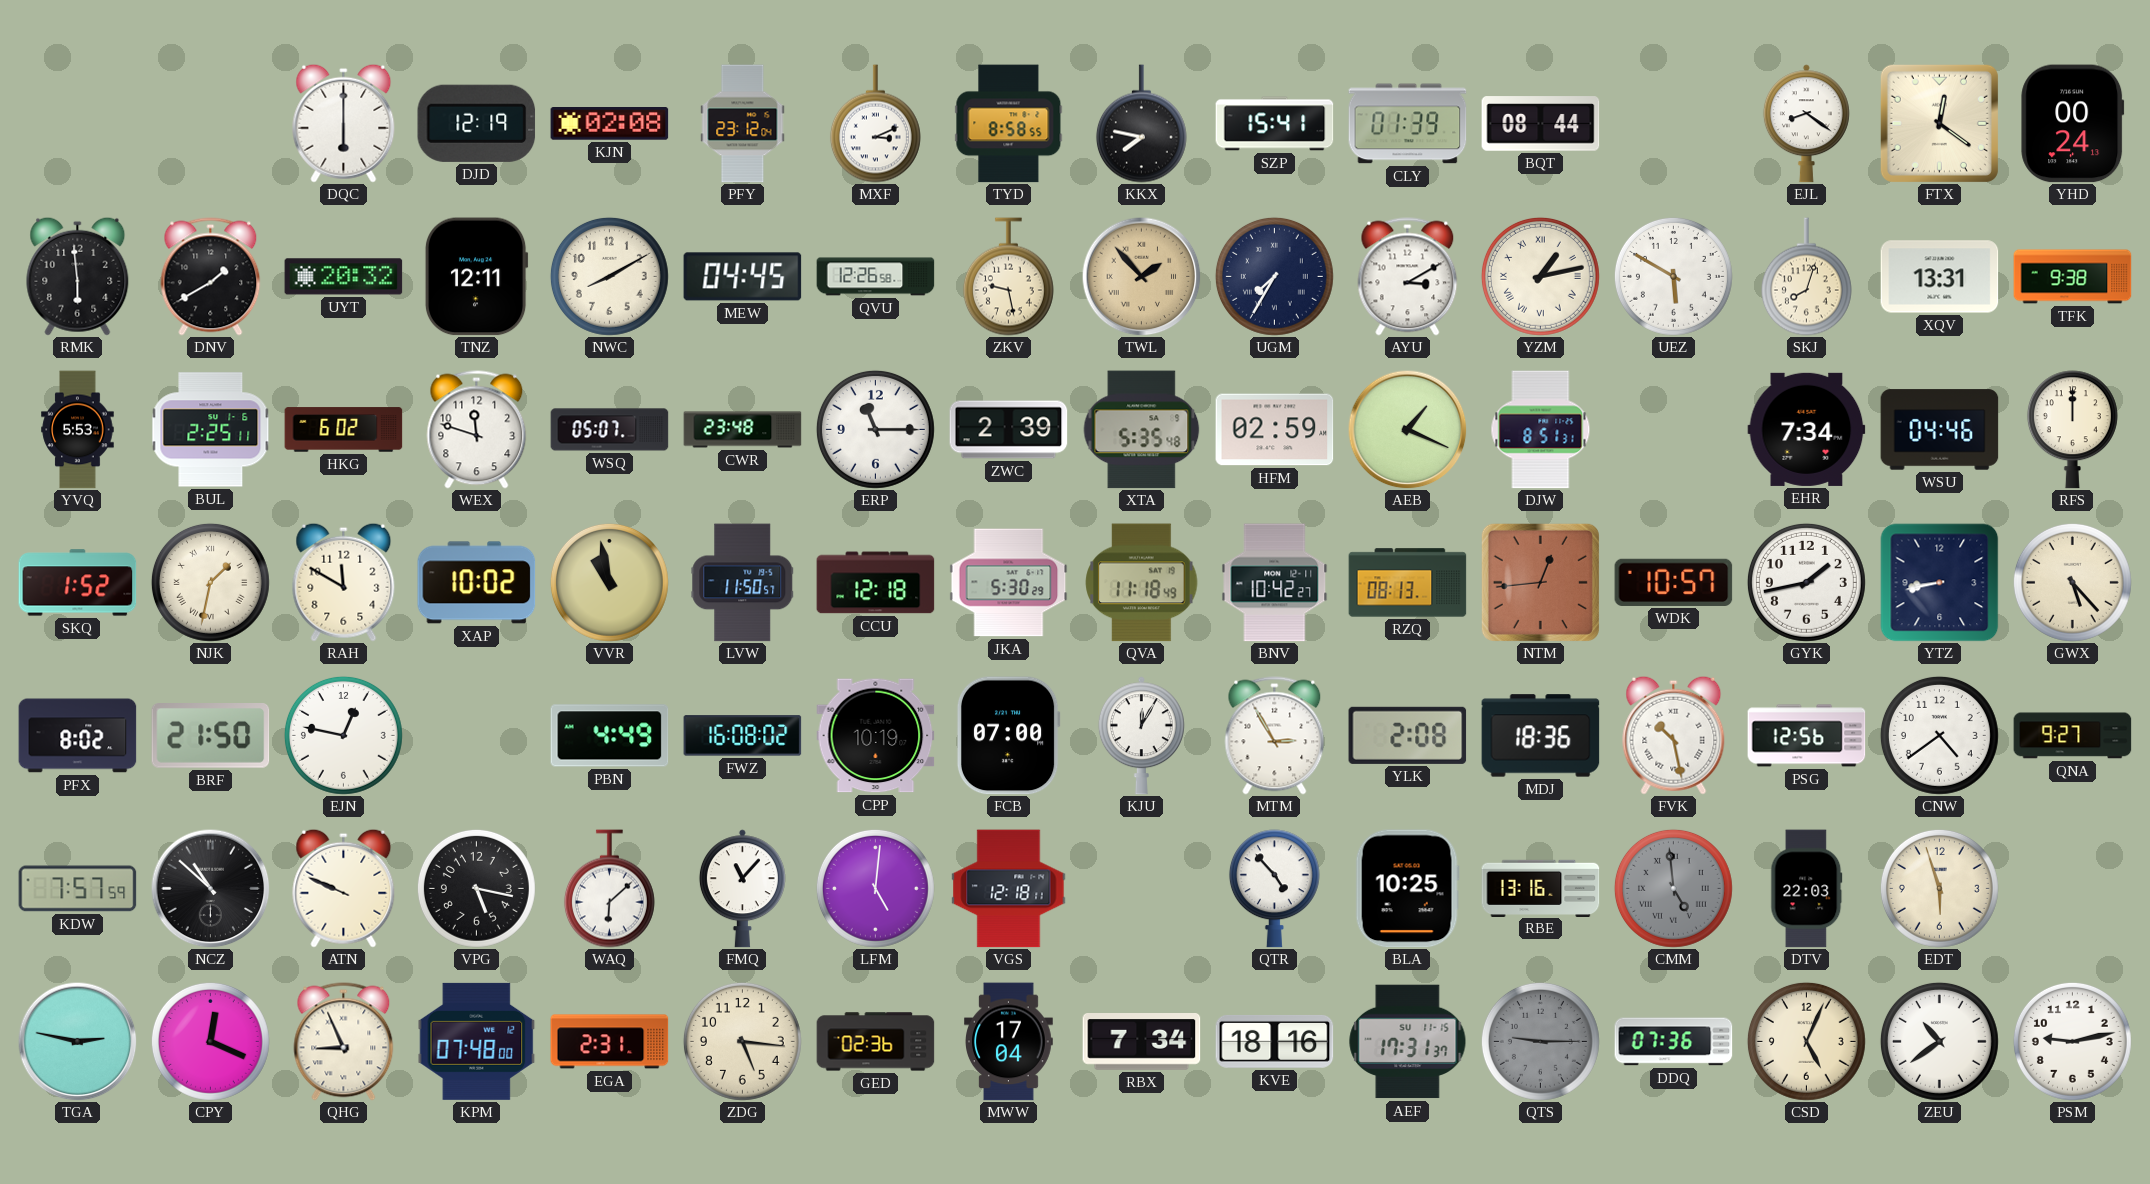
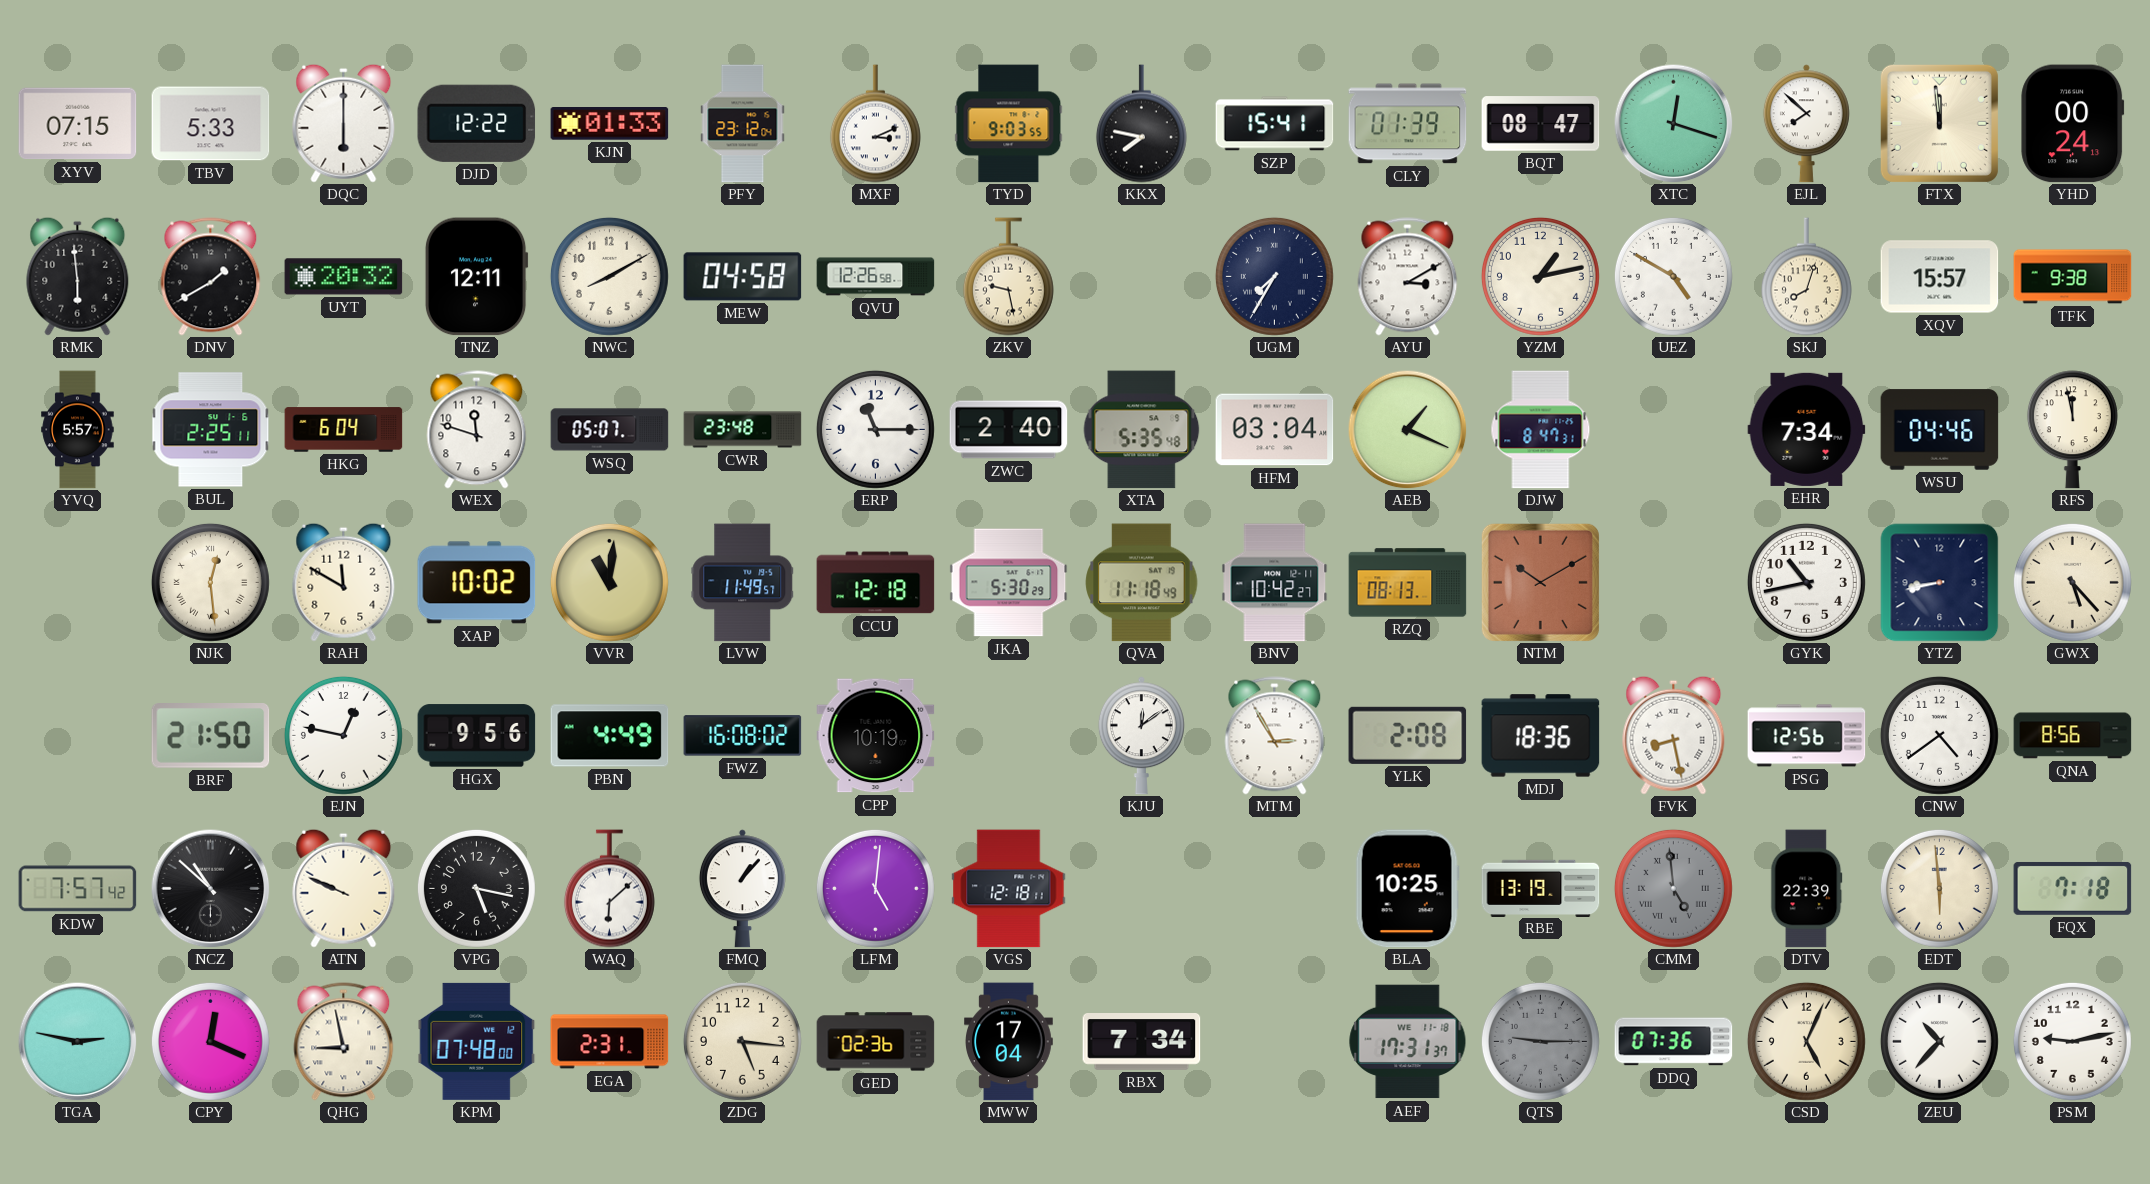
XYV: none -> 07:15 (78, 124)
TBV: none -> 5:33 (211, 124)
DJD: 12:19 -> 12:22 (477, 123)
KJN: 02:08 -> 01:33 (610, 124)
TYD: 8:58 -> 9:03 (1009, 124)
BQT: 08:44 -> 08:47 (1541, 124)
XTC: none -> 12:18 (1673, 123)
EJL: 8:21 -> 7:52 (1806, 124)
FTX: 12:21 -> 11:59 (1939, 123)
MEW: 04:45 -> 04:58 (743, 277)
TWL: 1:53 -> none (1141, 276)
YZM numerals: Roman -> Arabic (1540, 276)
UEZ: 5:50 -> 4:50 (1673, 276)
XQV: 13:31 -> 15:57 (1940, 277)
YVQ: 5:53 -> 5:57 (78, 430)
HKG: 6:02 -> 6:04 (344, 430)
ZWC: 2:39 -> 2:40 (1009, 430)
HFM: 02:59 -> 03:04 (1275, 430)
DJW: 8:51 -> 8:47 (1541, 430)
RFS: 12:00 -> 11:58 (2072, 430)
SKQ: 1:52 -> none (78, 583)
NJK: 1:32 -> 12:29 (210, 582)
VVR: 10:58 -> 11:01 (609, 582)
LVW: 11:50 -> 11:49 (743, 583)
NTM: 12:44 -> 10:10 (1540, 582)
WDK: 10:57 -> none (1674, 582)
GYK: 1:43 -> 10:43 (1806, 582)
PFX: 8:02 -> none (78, 736)
HGX: none -> 9:56 (477, 736)
FCB: 07:00 -> none (1008, 736)
KJU: 12:05 -> 12:09 (1141, 736)
FVK: 10:28 -> 8:28 (1674, 735)
QNA: 9:27 -> 8:56 (2073, 736)
KDW: 7:57:59 -> 7:57:42 (78, 889)
FMQ: 11:07 -> 1:07 (742, 889)
QTR: 4:53 -> none (1274, 889)
RBE: 13:16 -> 13:19 (1541, 888)
DTV: 22:03 -> 22:39 (1807, 889)
EDT: 5:57 -> 5:59 (1939, 888)
FQX: none -> 7:18 (2073, 888)
QHG: 8:56 -> 8:58 (344, 1042)
KVE: 18:16 -> none (1275, 1041)
AEF date: SU 11-15 -> WE 11-18 (1408, 1042)
ZEU: 10:39 -> 10:37 (1939, 1041)
